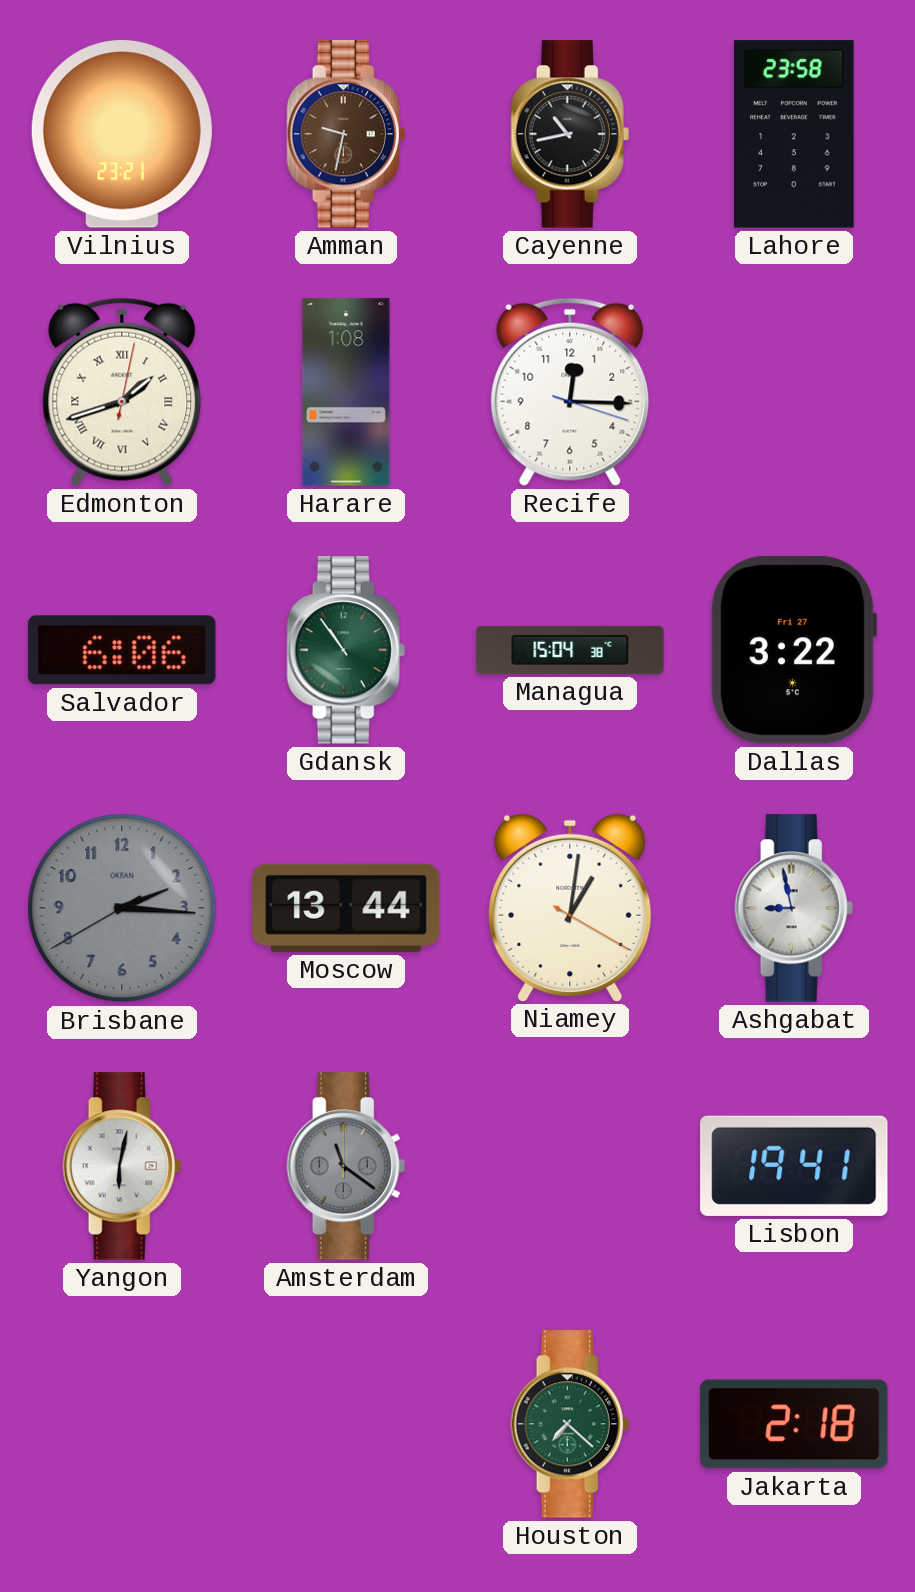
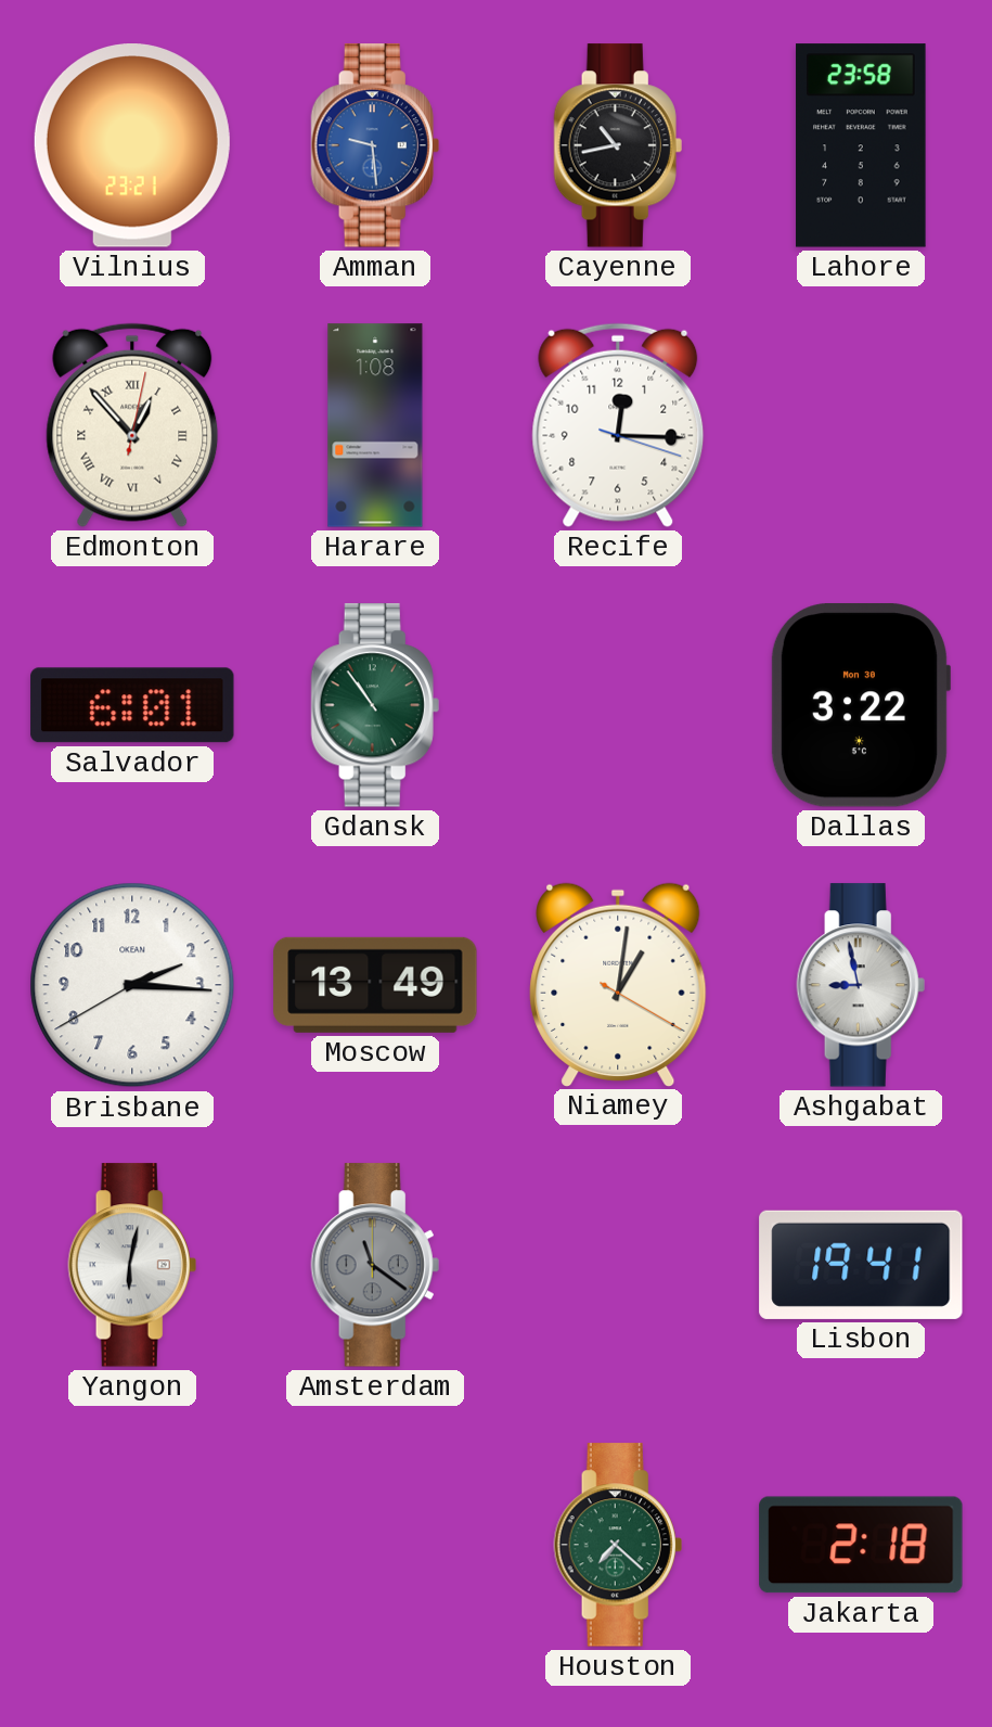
Amman: 9:32 -> 9:29 (375, 145)
Amman dial: brown -> blue (375, 145)
Edmonton: 1:42 -> 12:53 (132, 425)
Salvador: 6:06 -> 6:01 (132, 705)
Managua: 15:04 -> none (570, 650)
Dallas date: Fri 27 -> Mon 30 (860, 705)
Brisbane dial: grey -> white (132, 985)
Moscow: 13:44 -> 13:49 (375, 985)
